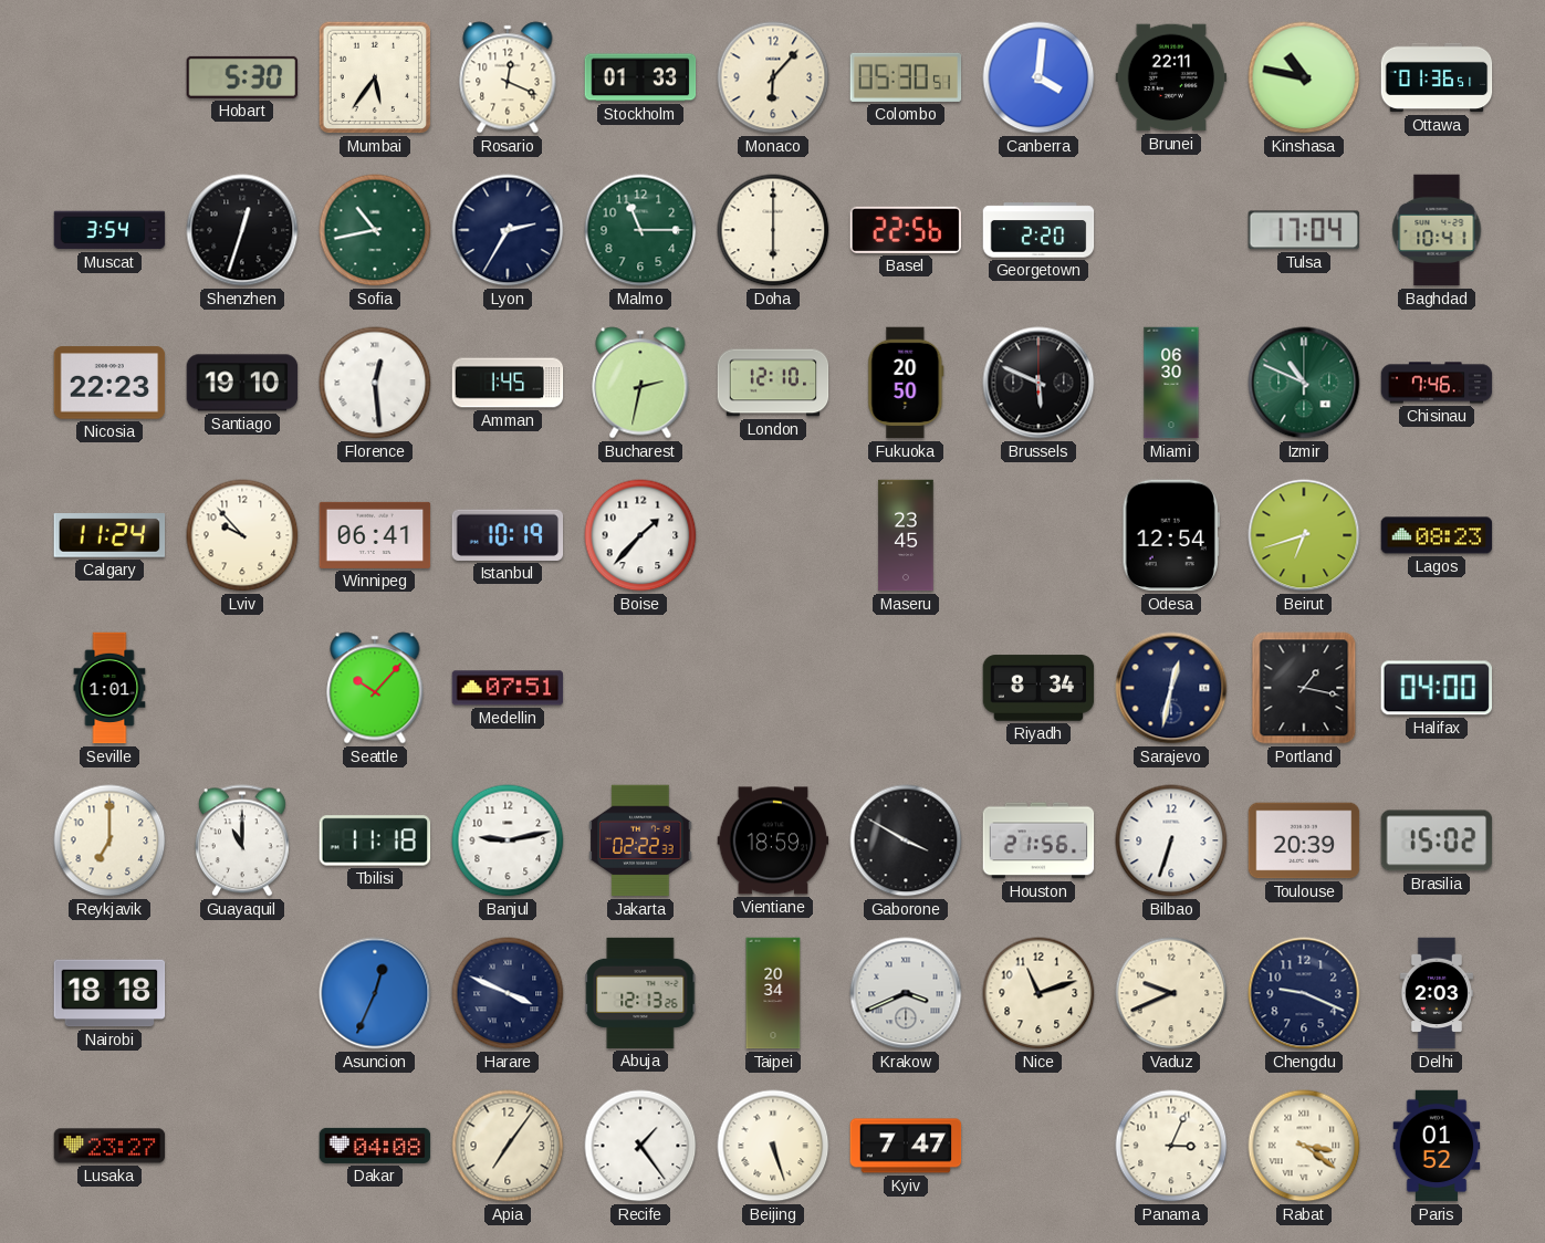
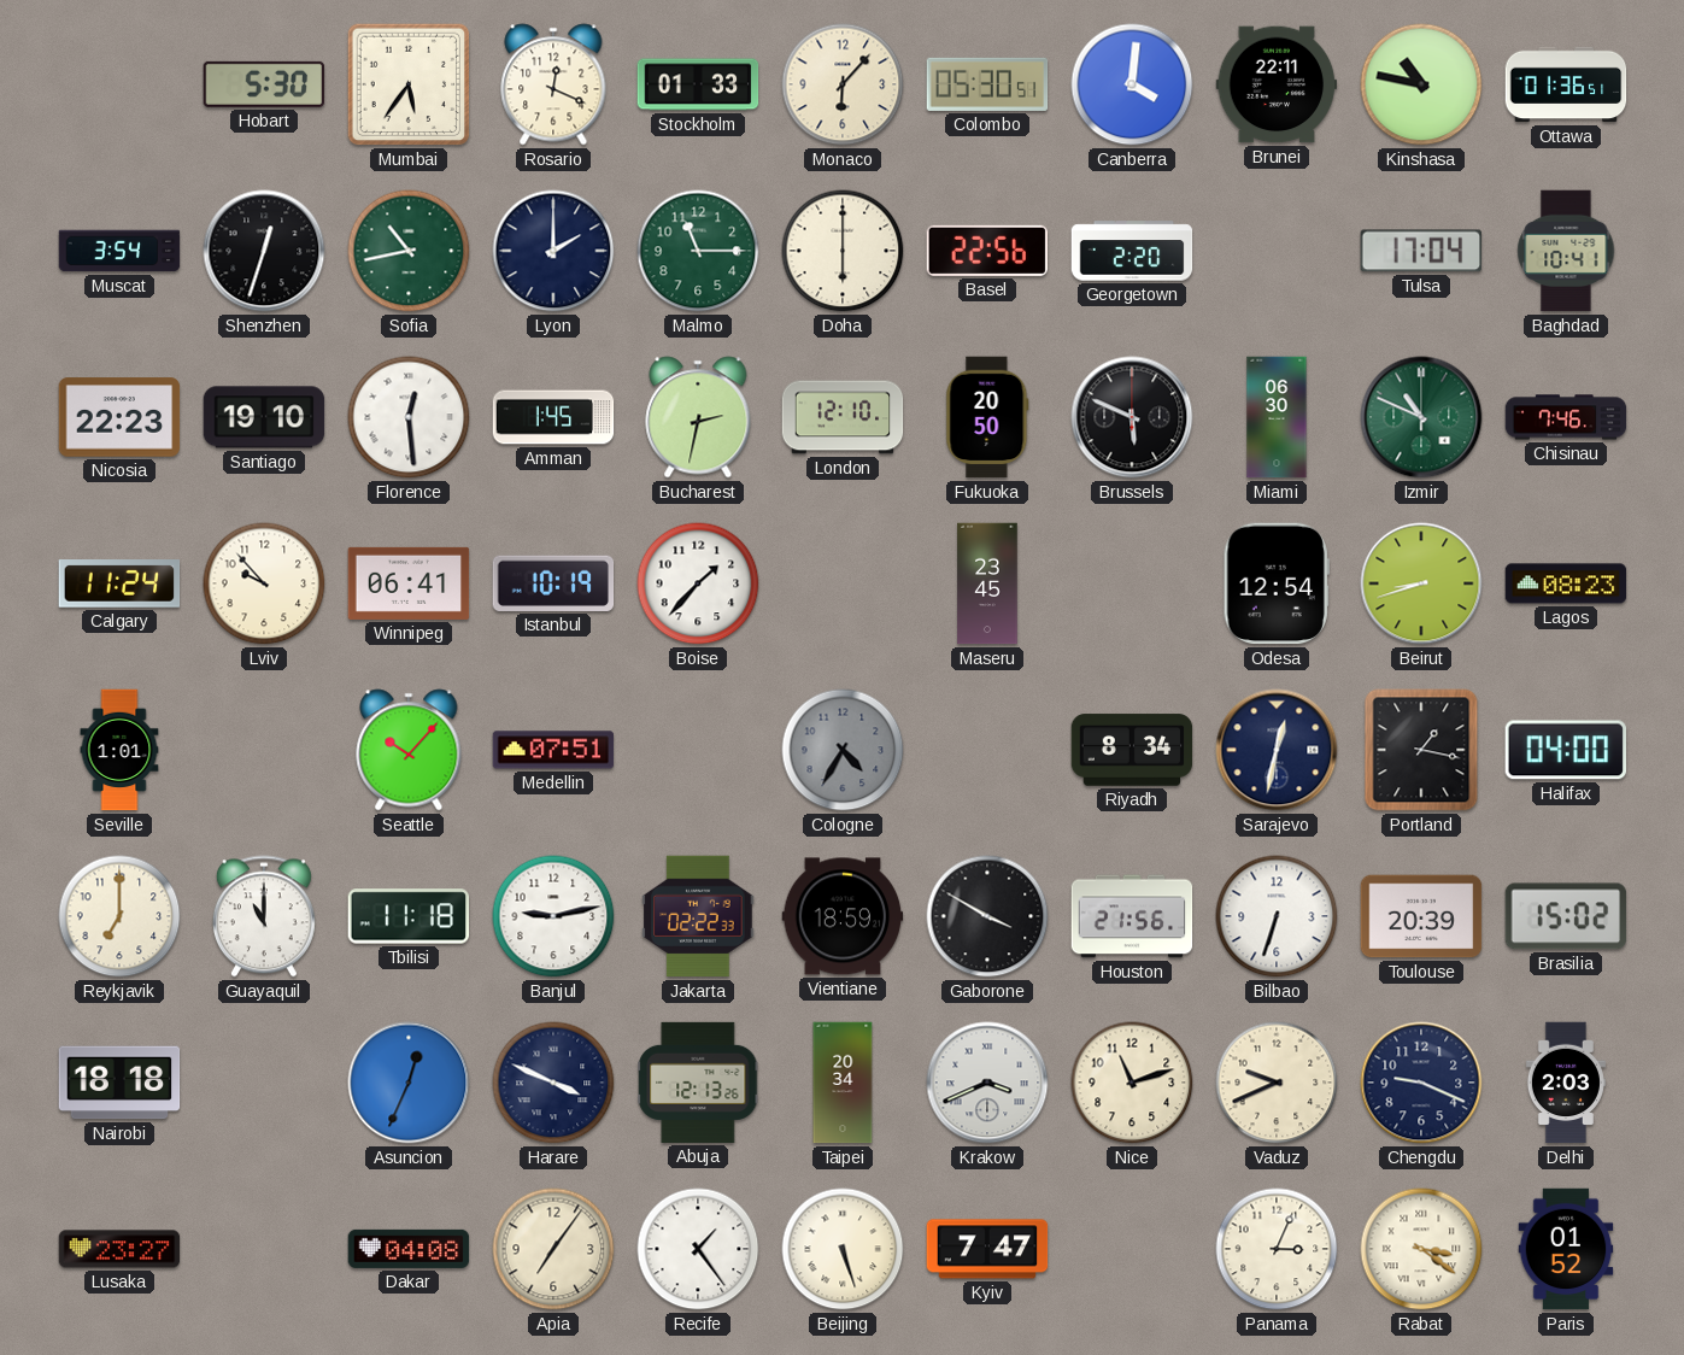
Lyon: 2:35 -> 2:00 (553, 251)
Beirut: 6:42 -> 8:42 (1421, 583)
Cologne: none -> 4:35 (843, 750)
